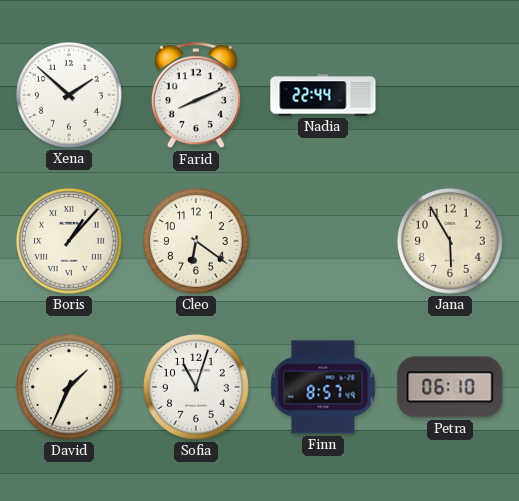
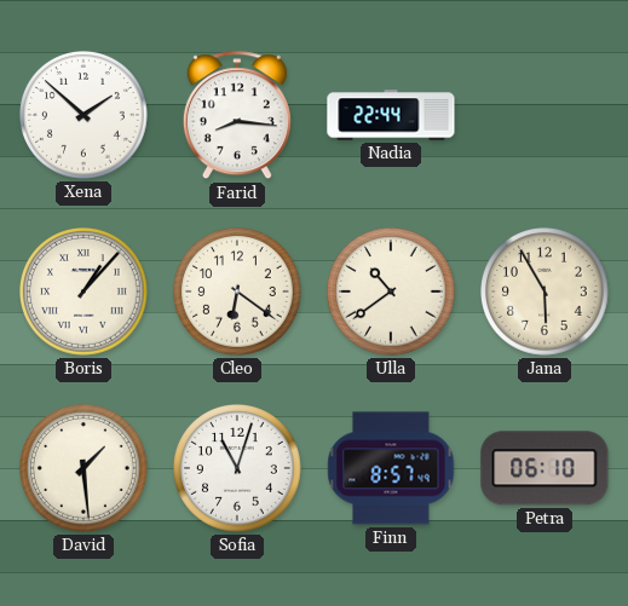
Farid: 8:11 -> 8:16 (237, 116)
Ulla: none -> 10:39 (392, 293)
David: 1:34 -> 1:29 (85, 469)
